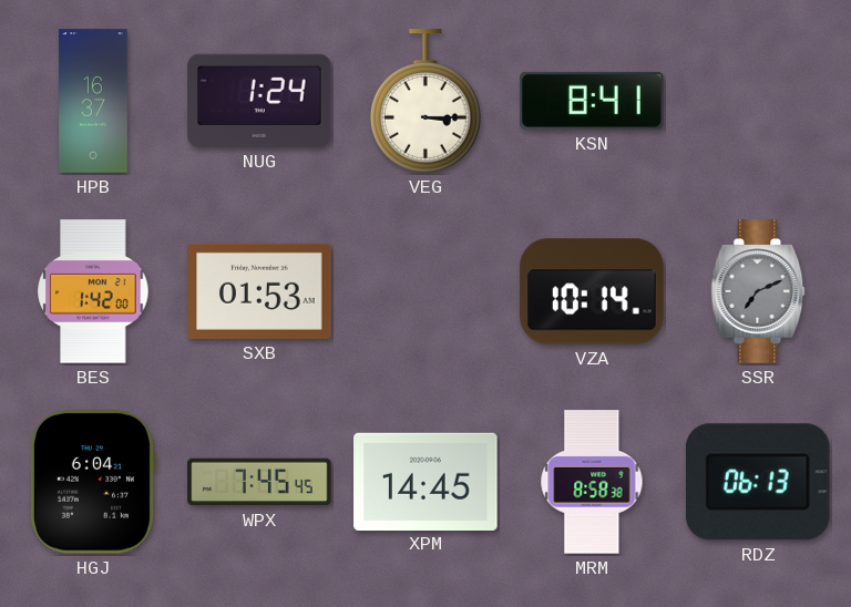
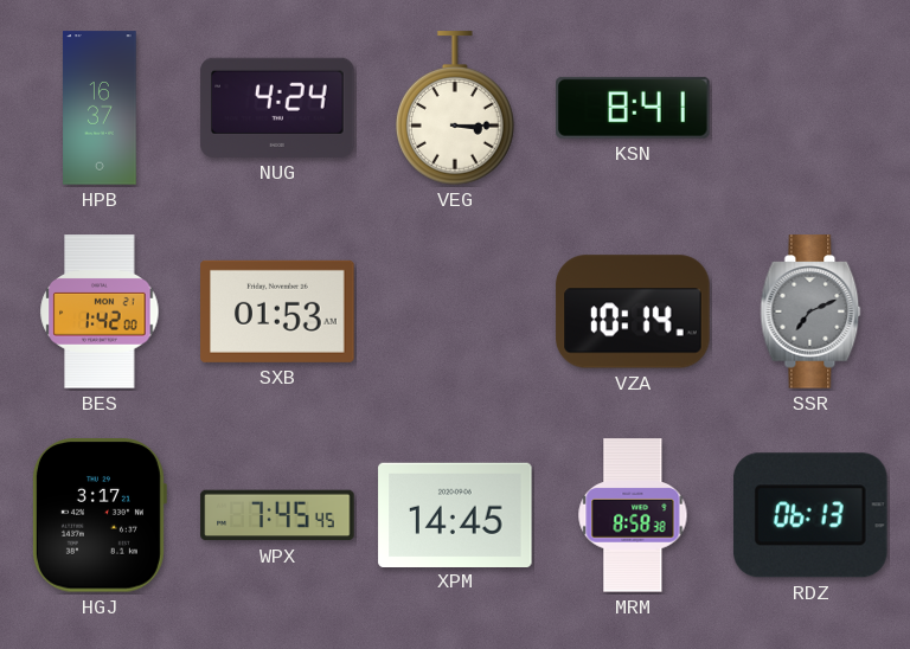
NUG: 1:24 -> 4:24 (277, 108)
HGJ: 6:04 -> 3:17 (98, 515)
